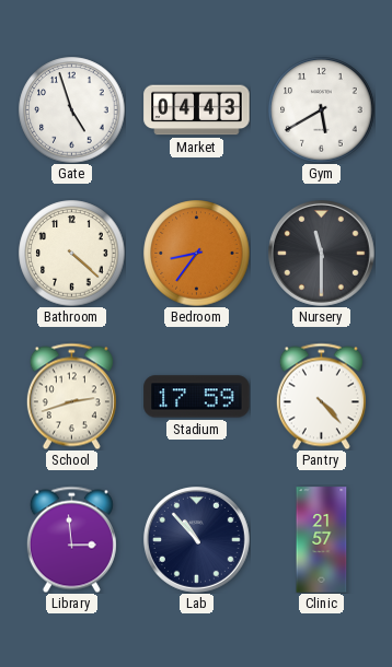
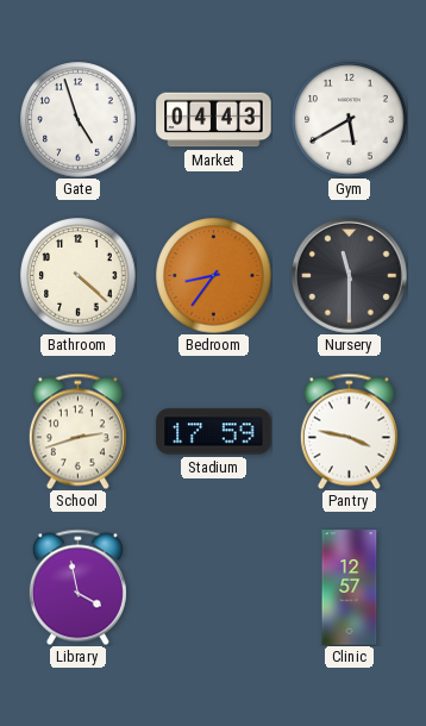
Pantry: 4:23 -> 3:47 (349, 431)
Library: 2:59 -> 3:58 (77, 587)
Lab: 10:53 -> none (197, 540)
Clinic: 21:57 -> 12:57 (350, 588)
